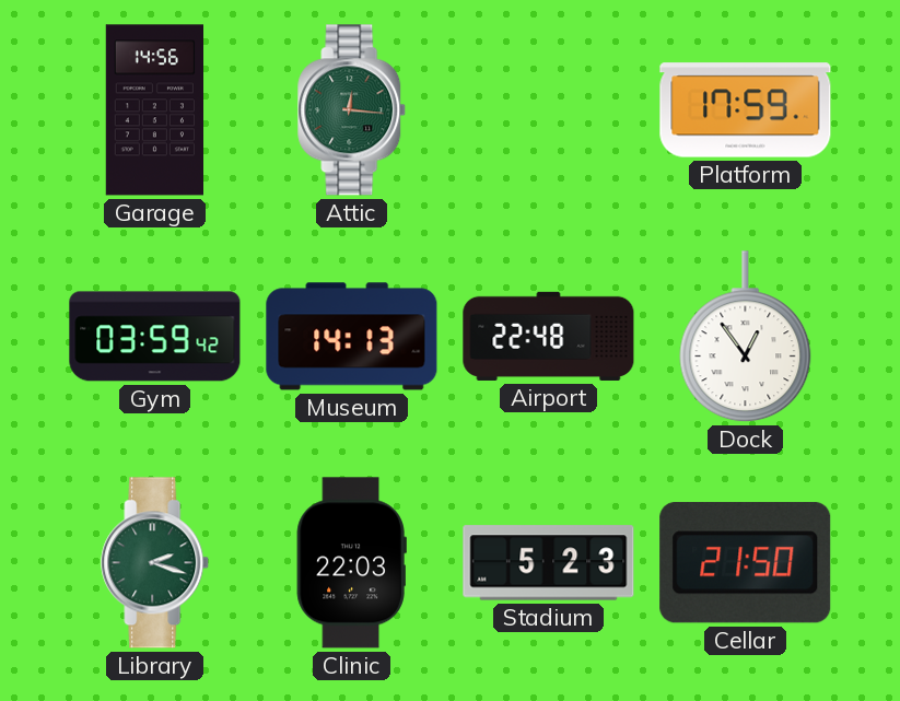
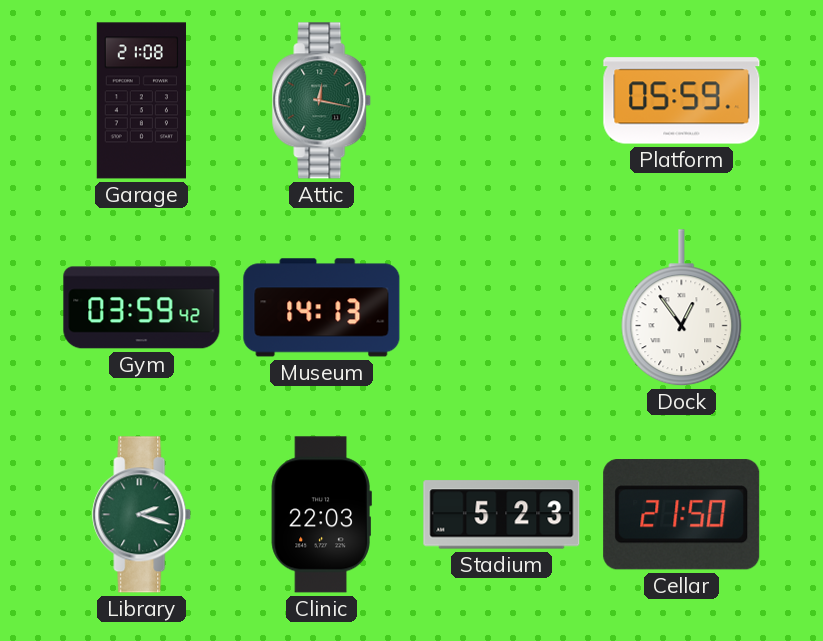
Garage: 14:56 -> 21:08 (141, 101)
Attic: 12:16 -> 12:17 (322, 101)
Platform: 17:59 -> 05:59 (682, 101)
Airport: 22:48 -> none (549, 336)
